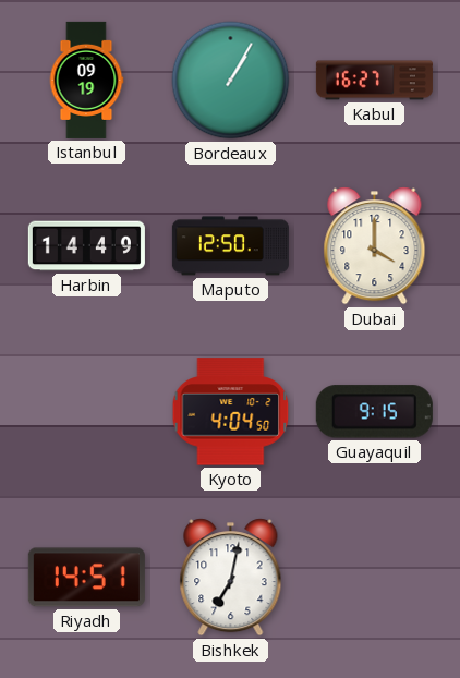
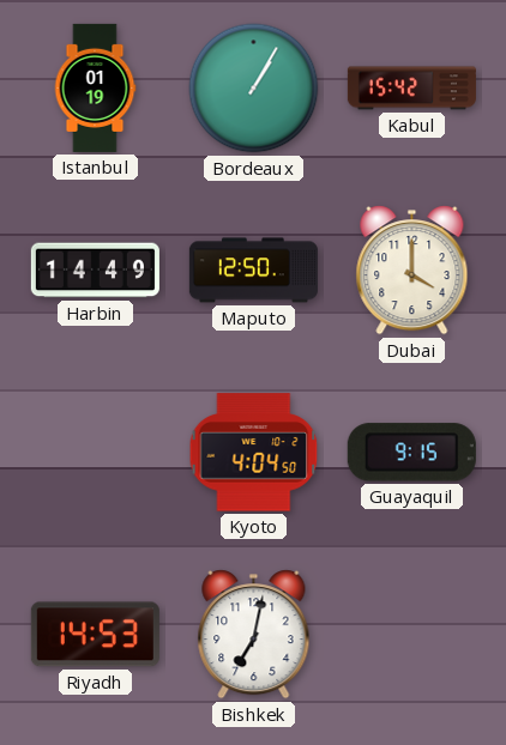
Istanbul: 09:19 -> 01:19 (95, 87)
Kabul: 16:27 -> 15:42 (411, 89)
Riyadh: 14:51 -> 14:53 (95, 635)
